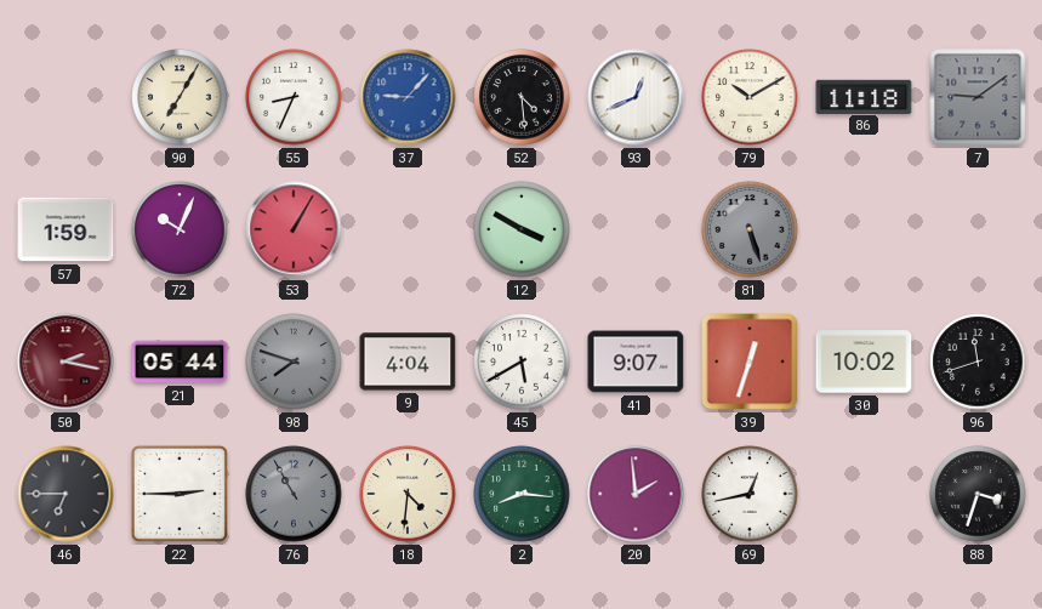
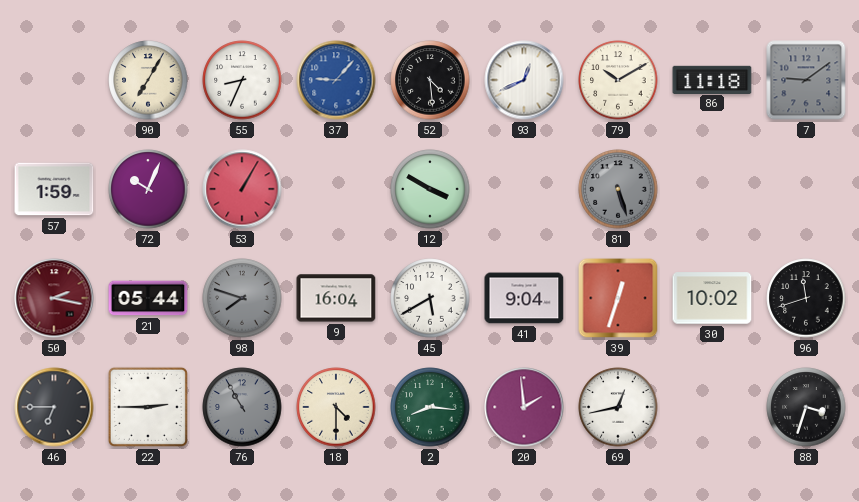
9: 4:04 -> 16:04 (336, 298)
41: 9:07 -> 9:04 (524, 298)
18: 4:31 -> 4:30 (336, 407)
